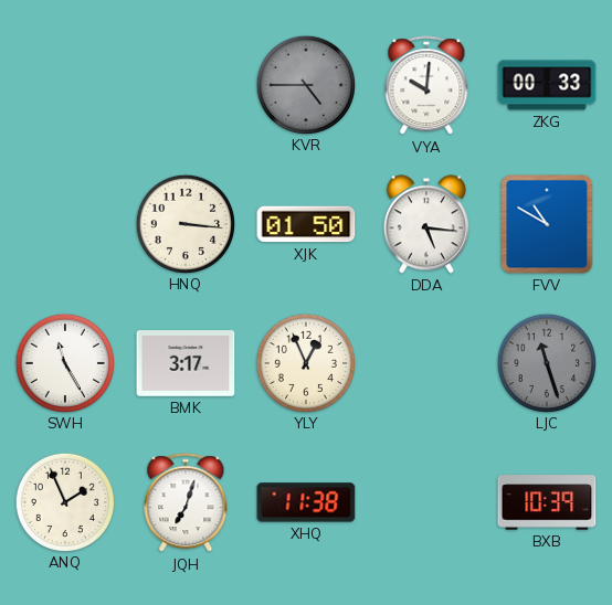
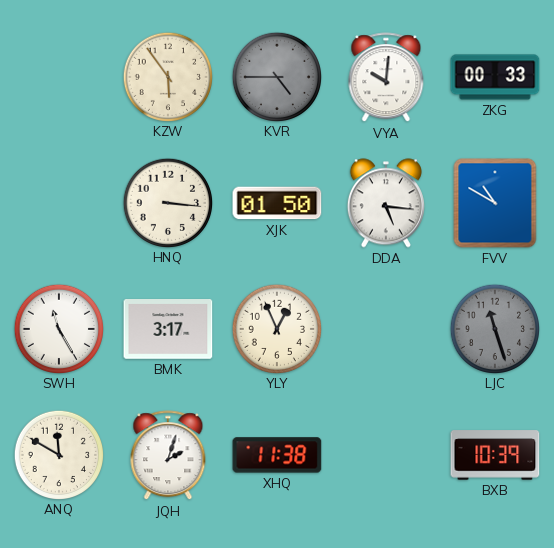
KZW: none -> 5:54 (167, 76)
ANQ: 1:56 -> 11:50 (58, 454)
JQH: 7:03 -> 2:03 (168, 456)
